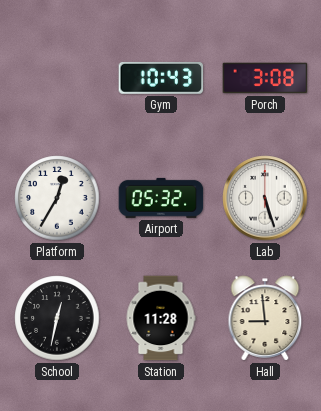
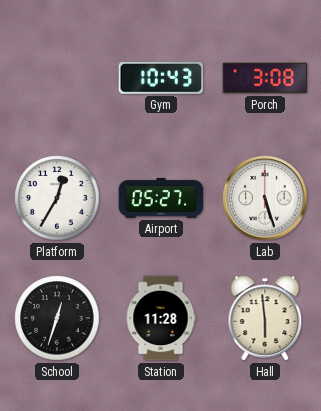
Airport: 05:32 -> 05:27 (161, 198)
School: 12:32 -> 12:33 (57, 318)
Hall: 8:59 -> 5:59 (265, 318)
